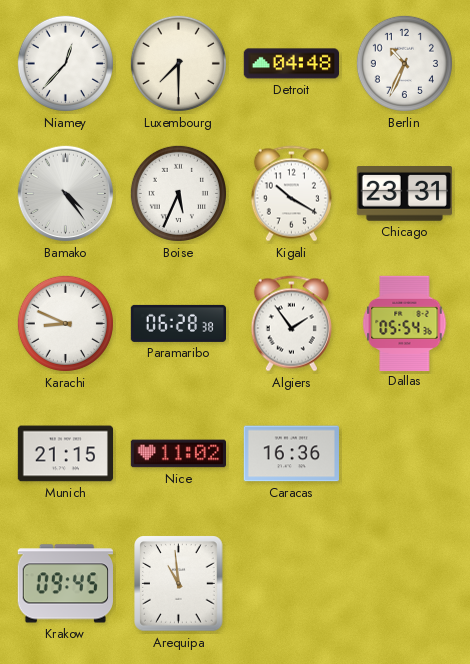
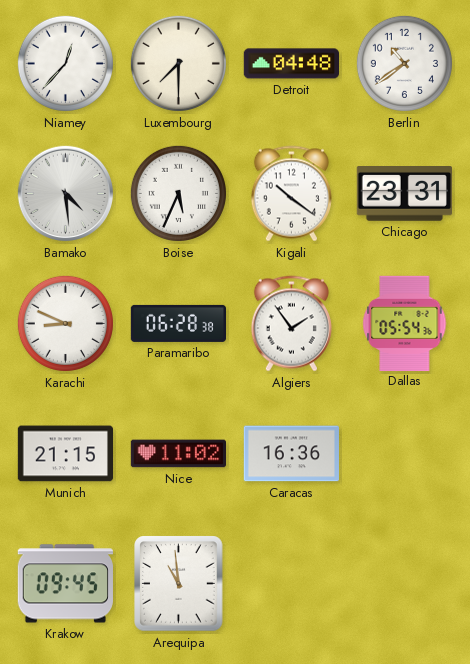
Berlin: 10:34 -> 10:39 (404, 63)
Bamako: 4:24 -> 4:29 (66, 194)
Kigali: 10:20 -> 10:21 (291, 194)
